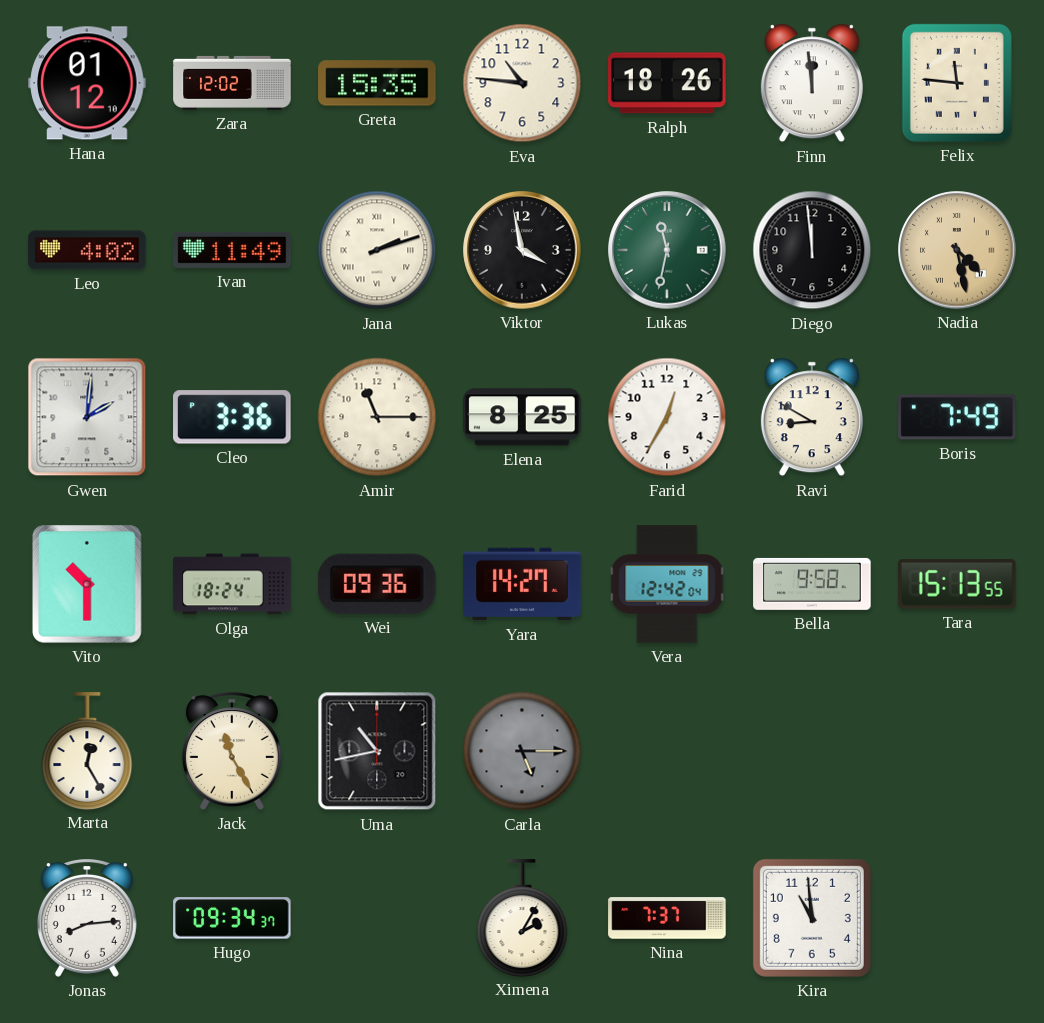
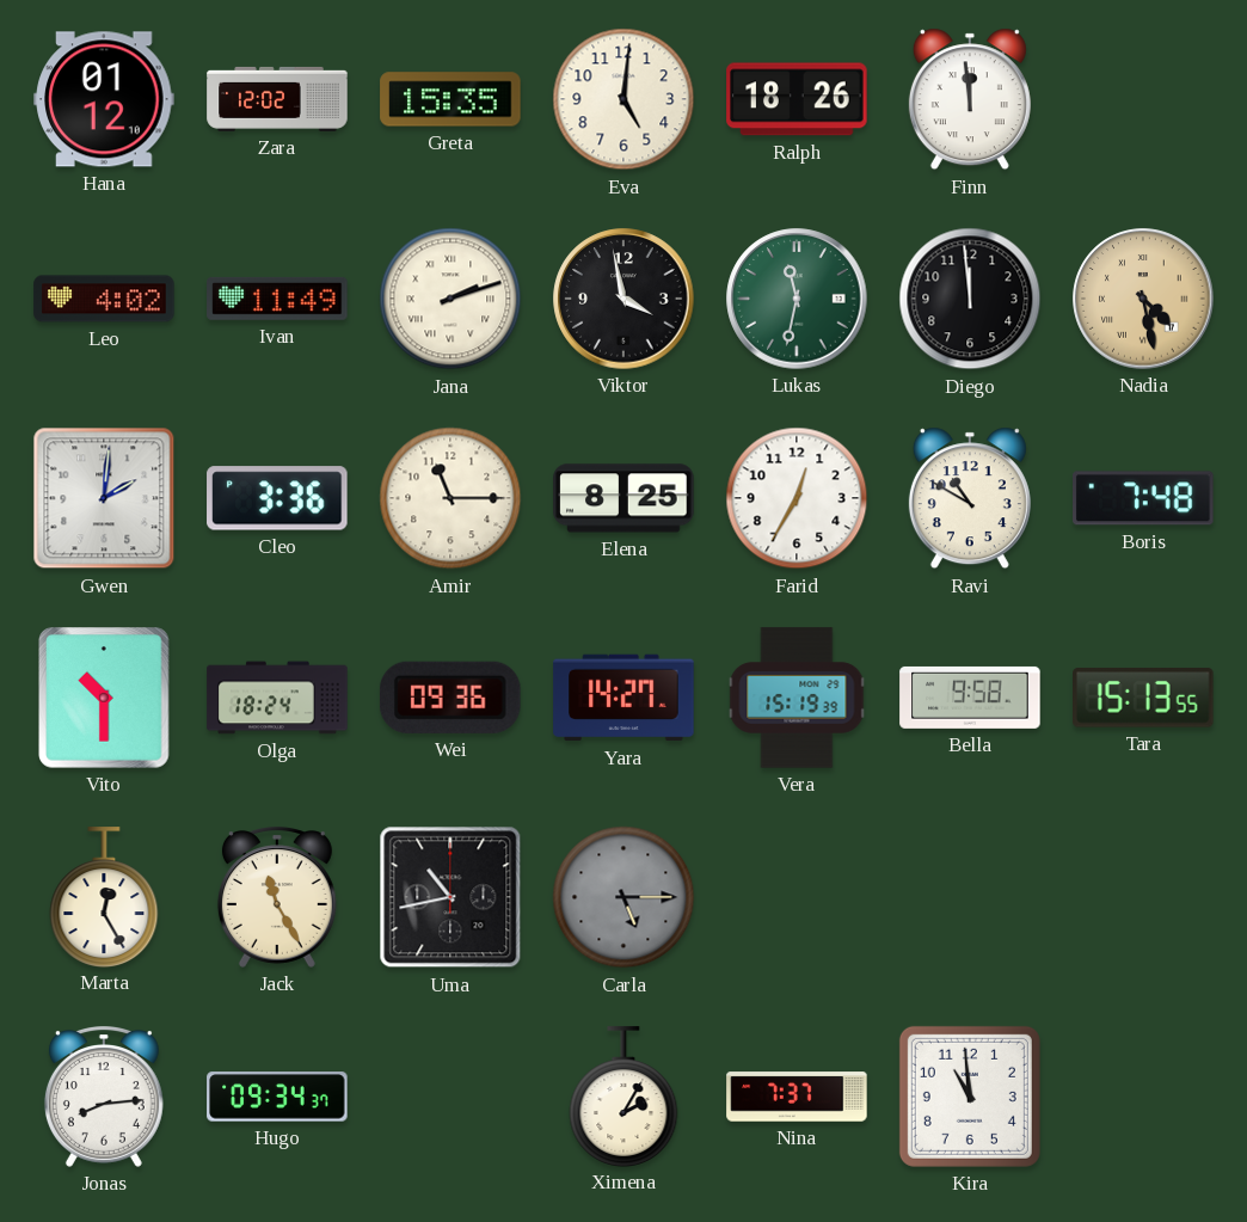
Eva: 10:46 -> 5:01 (623, 99)
Felix: 11:46 -> none (957, 83)
Ravi: 8:50 -> 10:50 (970, 498)
Boris: 7:49 -> 7:48 (1143, 498)
Vera: 12:42 -> 15:19 (797, 698)
